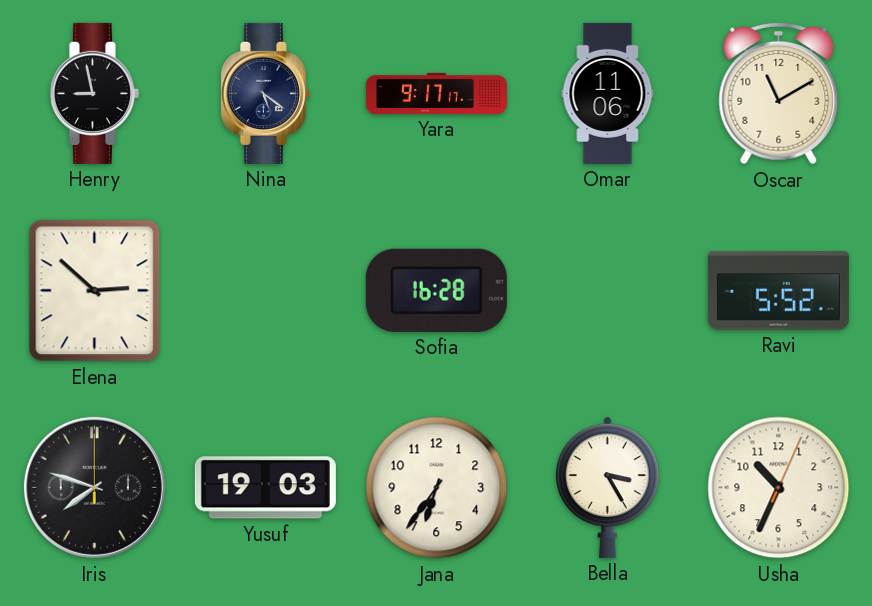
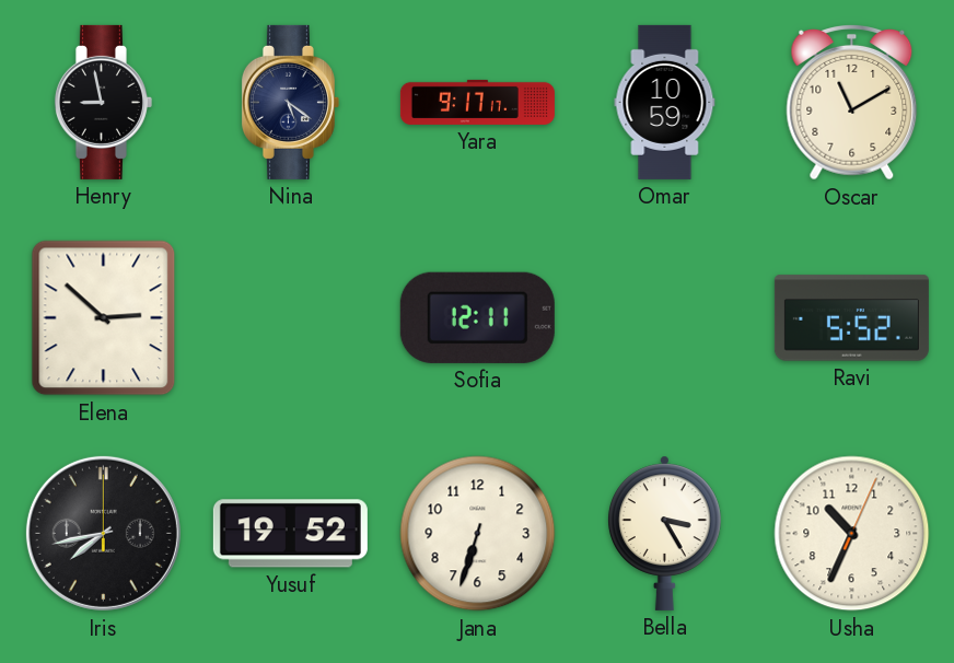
Omar: 11:06 -> 10:59 (665, 102)
Sofia: 16:28 -> 12:11 (477, 317)
Iris: 7:48 -> 7:43 (103, 533)
Yusuf: 19:03 -> 19:52 (290, 534)
Jana: 6:36 -> 6:33 (478, 534)
